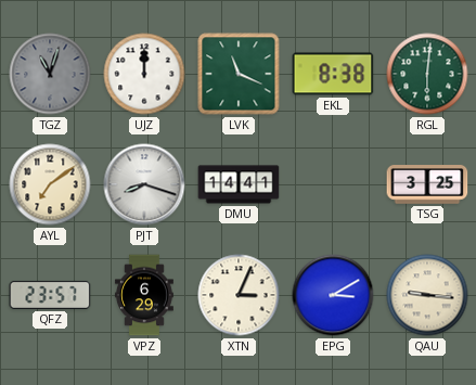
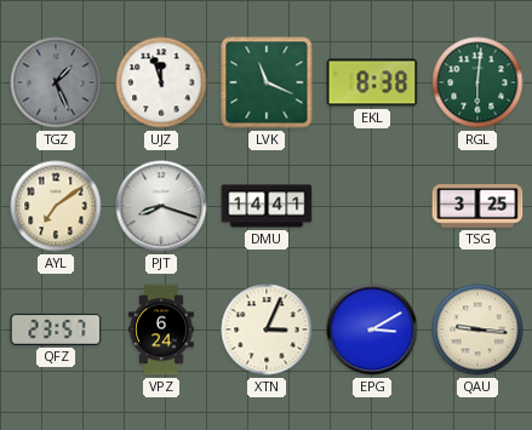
TGZ: 11:03 -> 1:26 (56, 82)
UJZ: 12:00 -> 11:57 (161, 82)
VPZ: 6:29 -> 6:24 (161, 329)
